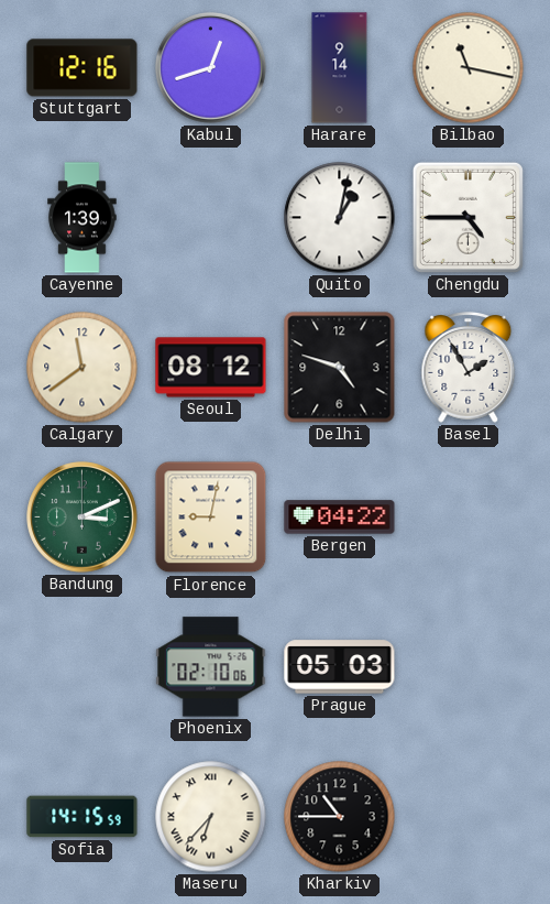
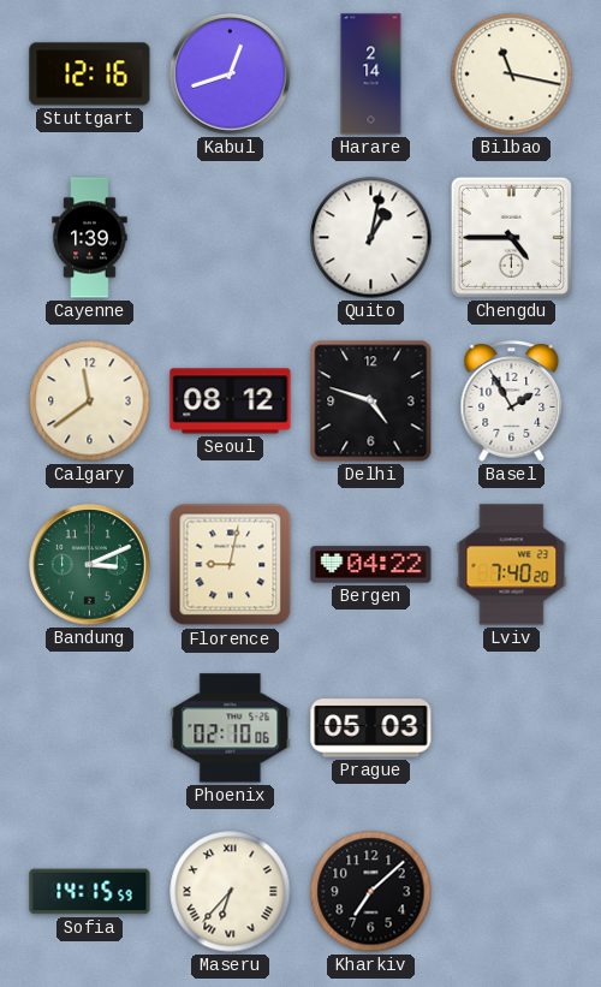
Harare: 9:14 -> 2:14 (371, 75)
Lviv: none -> 7:40 (512, 565)
Kharkiv: 10:45 -> 7:08 (371, 892)
